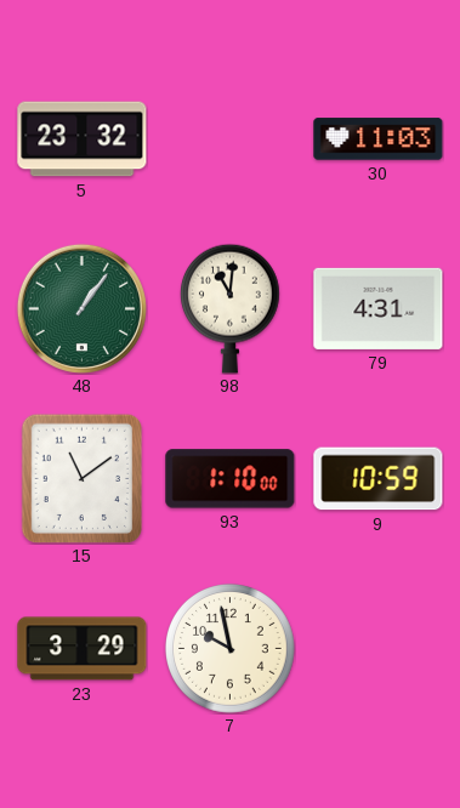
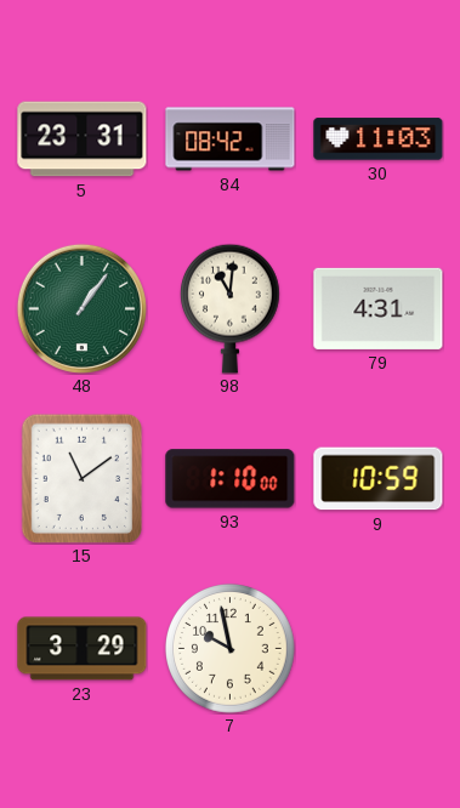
5: 23:32 -> 23:31 (83, 140)
84: none -> 08:42 (231, 140)
